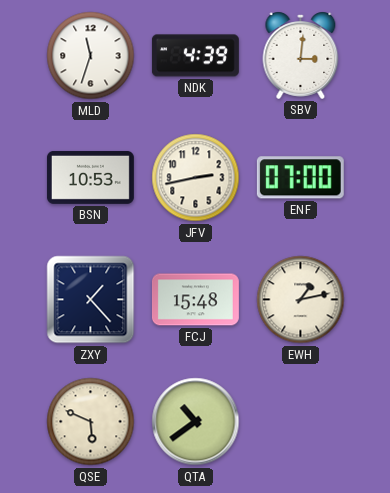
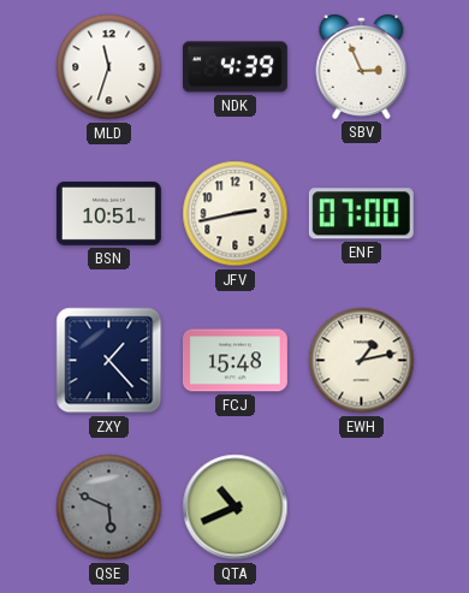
SBV: 3:01 -> 2:56 (362, 66)
BSN: 10:53 -> 10:51 (108, 213)
QSE dial: cream -> grey (109, 508)
QTA: 10:39 -> 10:41 (236, 508)
